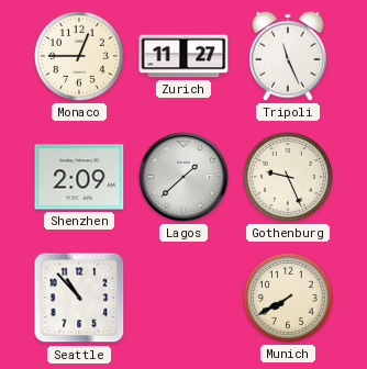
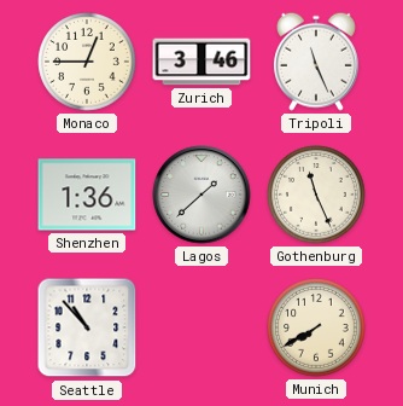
Zurich: 11:27 -> 3:46 (201, 62)
Shenzhen: 2:09 -> 1:36 (87, 195)
Gothenburg: 9:26 -> 11:26 (316, 195)
